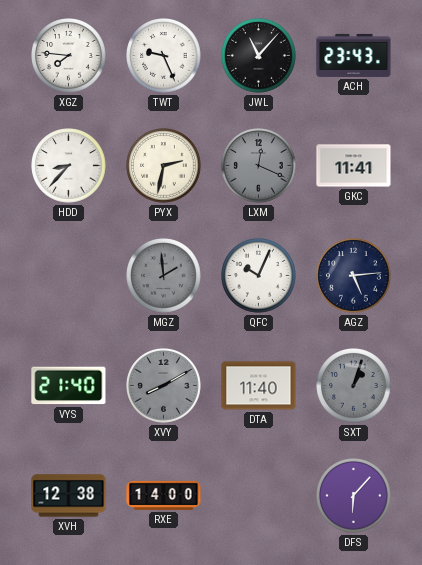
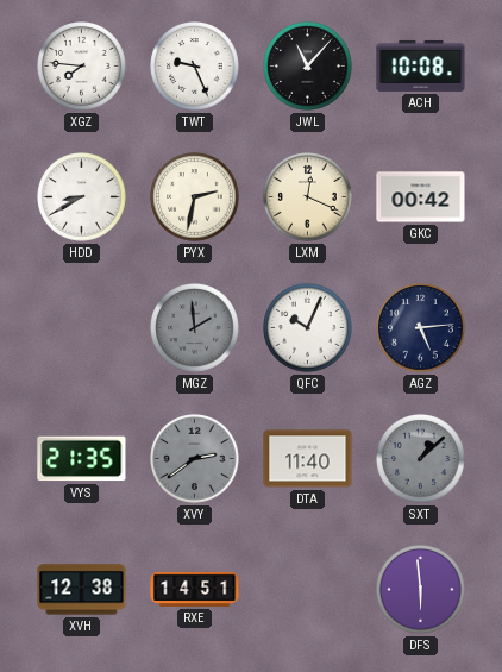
ACH: 23:43 -> 10:08 (421, 65)
HDD: 8:37 -> 8:40 (82, 197)
LXM dial: grey -> cream (308, 197)
GKC: 11:41 -> 00:42 (421, 197)
VYS: 21:40 -> 21:35 (82, 459)
XVY: 8:10 -> 2:39 (195, 459)
SXT: 1:03 -> 1:08 (421, 459)
RXE: 14:00 -> 14:51 (195, 589)
DFS: 6:07 -> 5:59 (421, 590)
